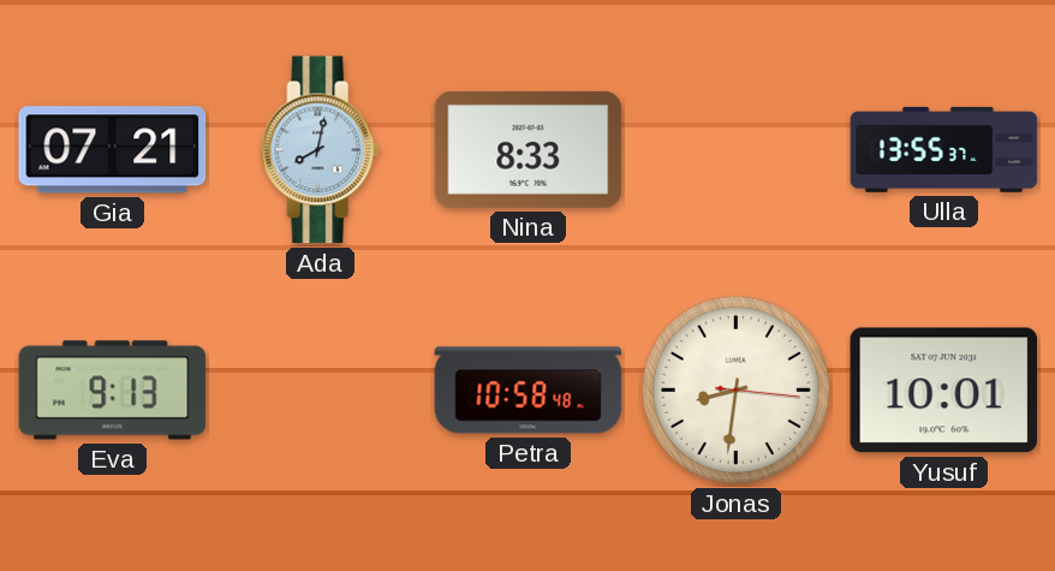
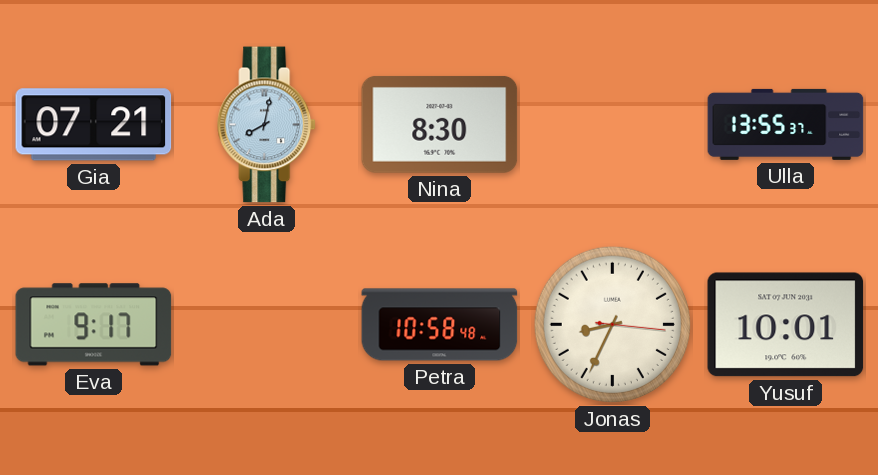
Nina: 8:33 -> 8:30 (440, 124)
Eva: 9:13 -> 9:17 (94, 325)
Jonas: 8:31 -> 8:34 (612, 324)
